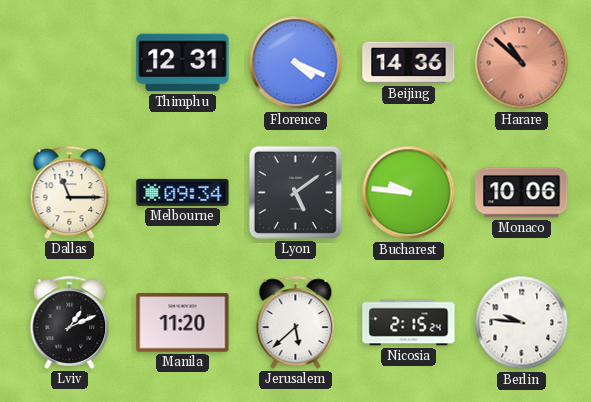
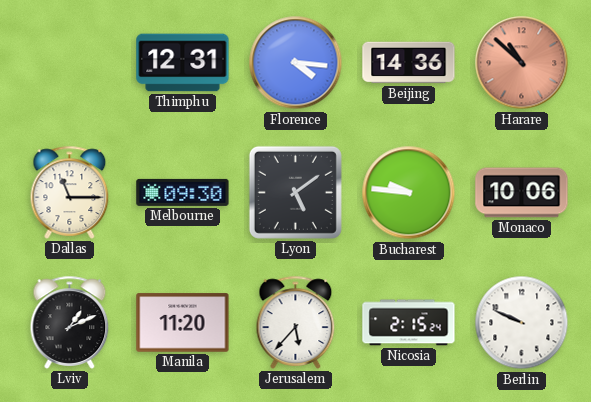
Florence: 4:19 -> 4:16 (296, 63)
Melbourne: 09:34 -> 09:30 (183, 192)
Jerusalem: 5:38 -> 5:37 (296, 322)
Berlin: 9:46 -> 9:49 (522, 323)
